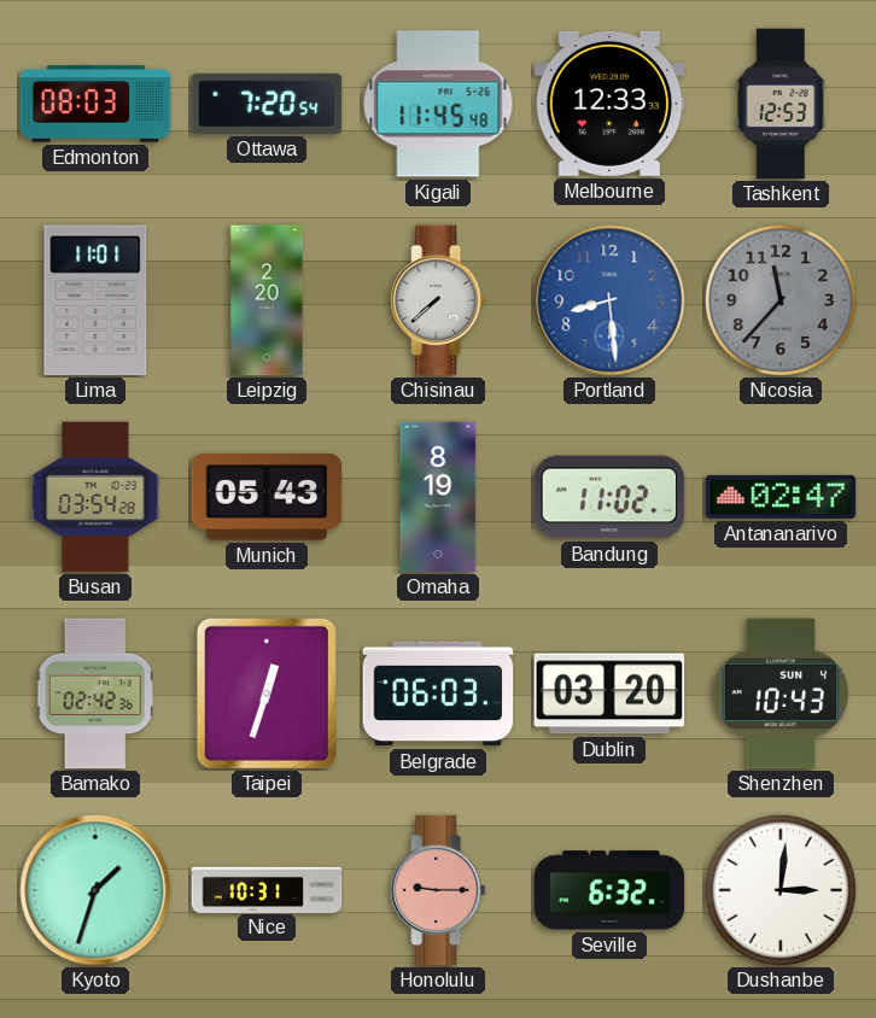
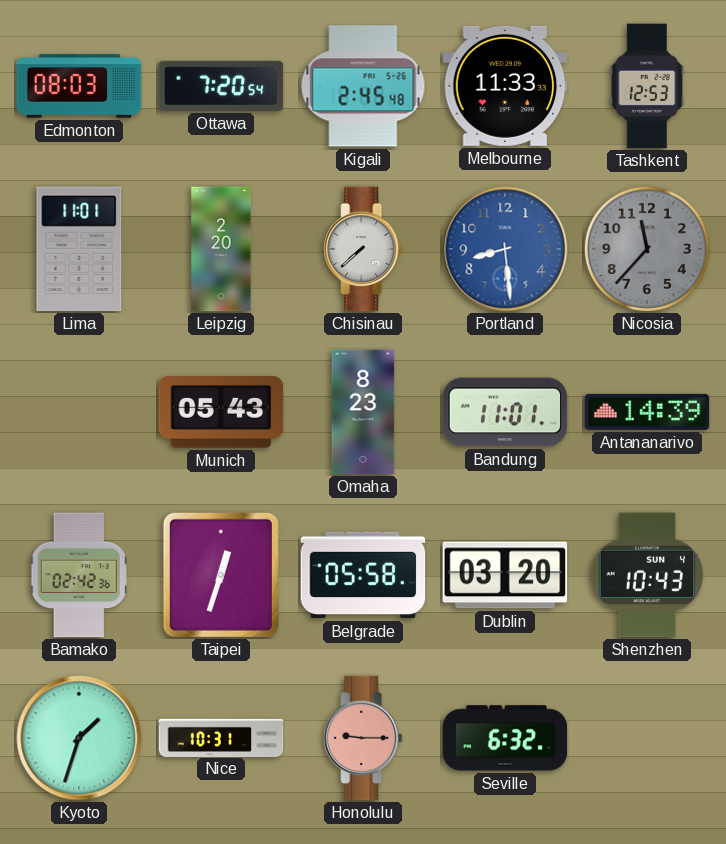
Kigali: 11:45 -> 2:45 (363, 86)
Melbourne: 12:33 -> 11:33 (505, 86)
Busan: 03:54 -> none (95, 497)
Omaha: 8:19 -> 8:23 (363, 412)
Bandung: 11:02 -> 11:01 (505, 412)
Antananarivo: 02:47 -> 14:39 (647, 412)
Belgrade: 06:03 -> 05:58 (363, 575)
Dushanbe: 3:01 -> none (781, 890)
